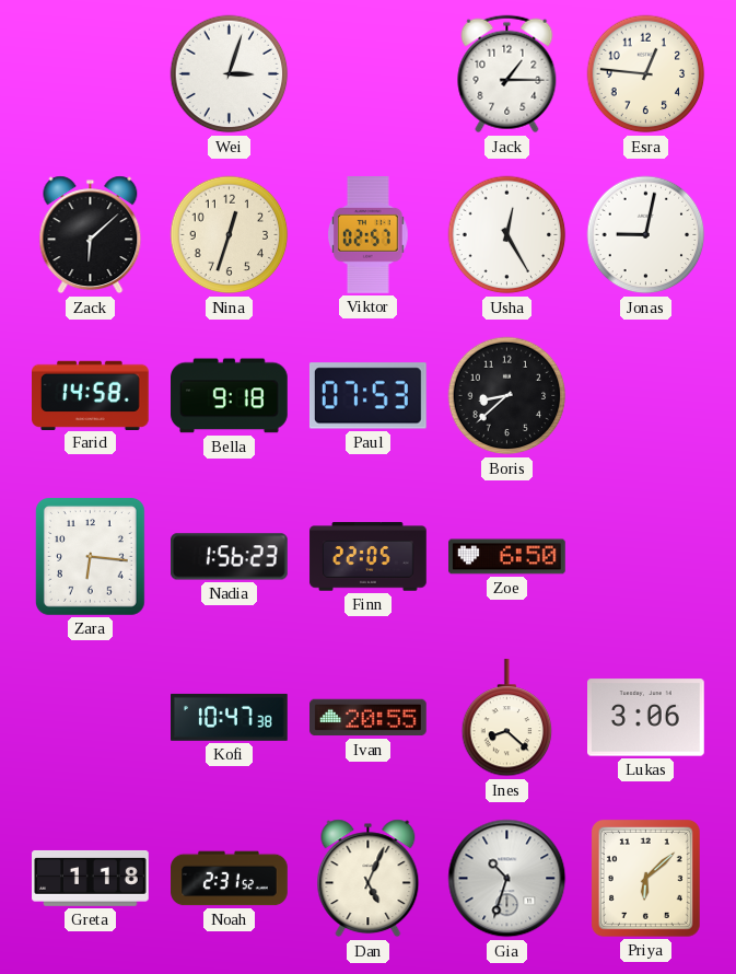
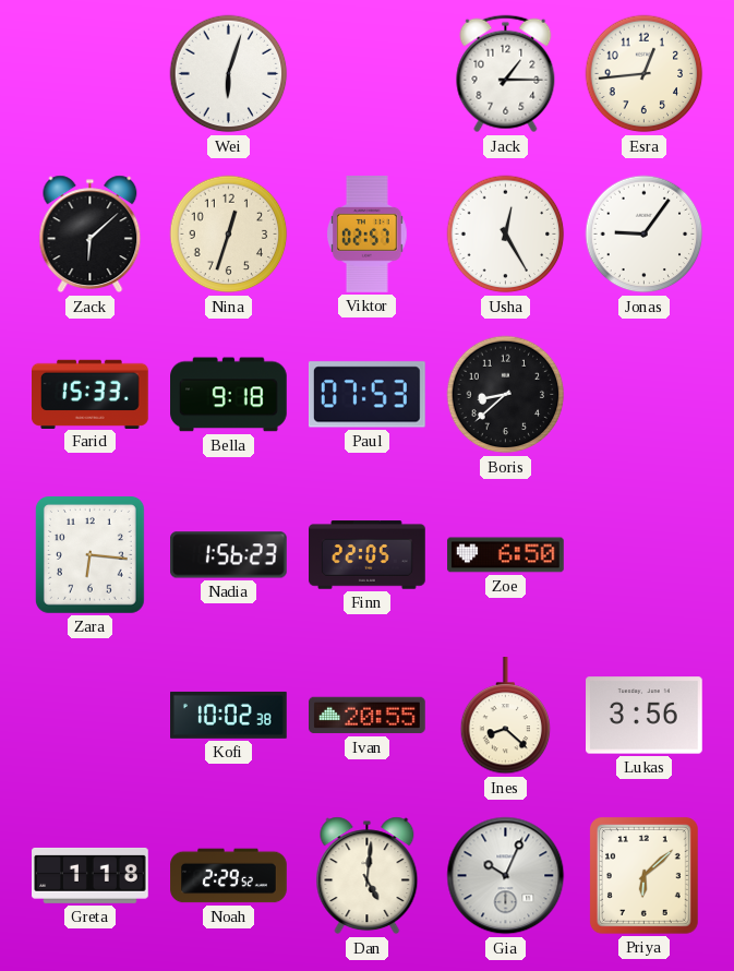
Wei: 3:03 -> 6:03 (229, 74)
Esra: 12:46 -> 12:44 (645, 74)
Jonas: 9:02 -> 9:06 (645, 235)
Farid: 14:58 -> 15:33 (91, 394)
Kofi: 10:47 -> 10:02 (229, 715)
Lukas: 3:06 -> 3:56 (645, 716)
Noah: 2:31 -> 2:29 (229, 876)
Dan: 5:04 -> 5:01 (368, 876)
Gia: 10:33 -> 10:04 (506, 876)
